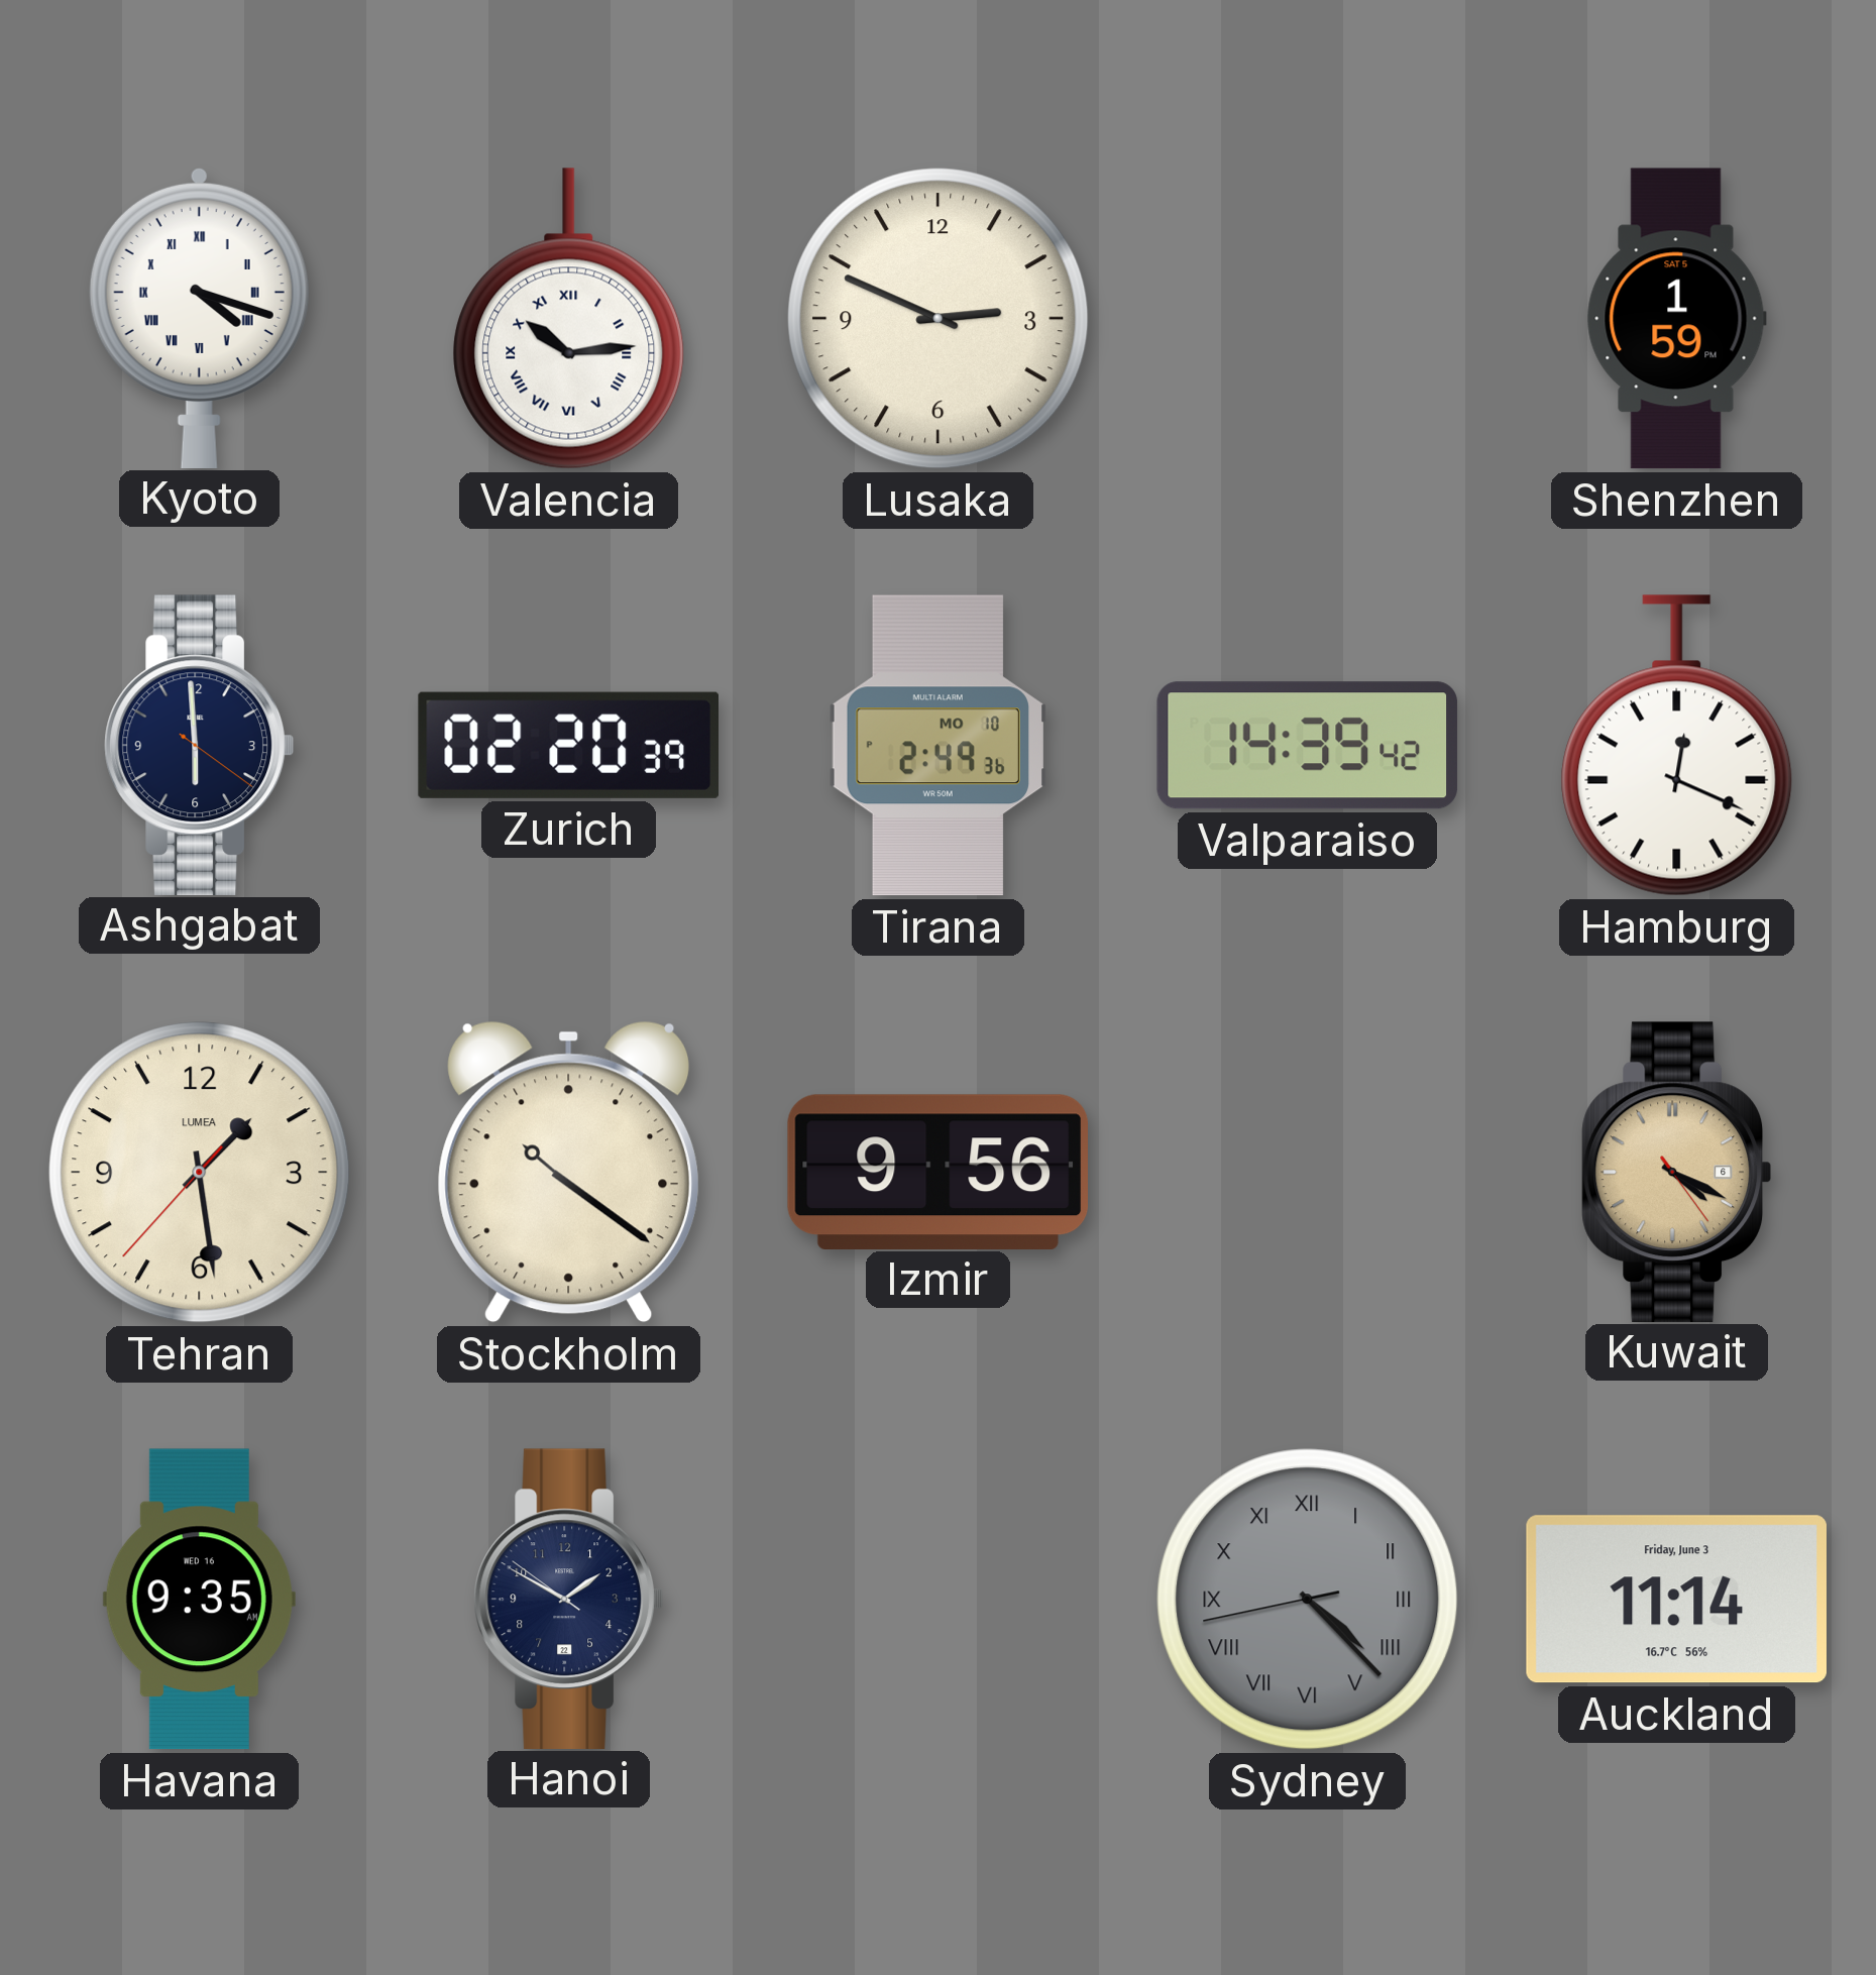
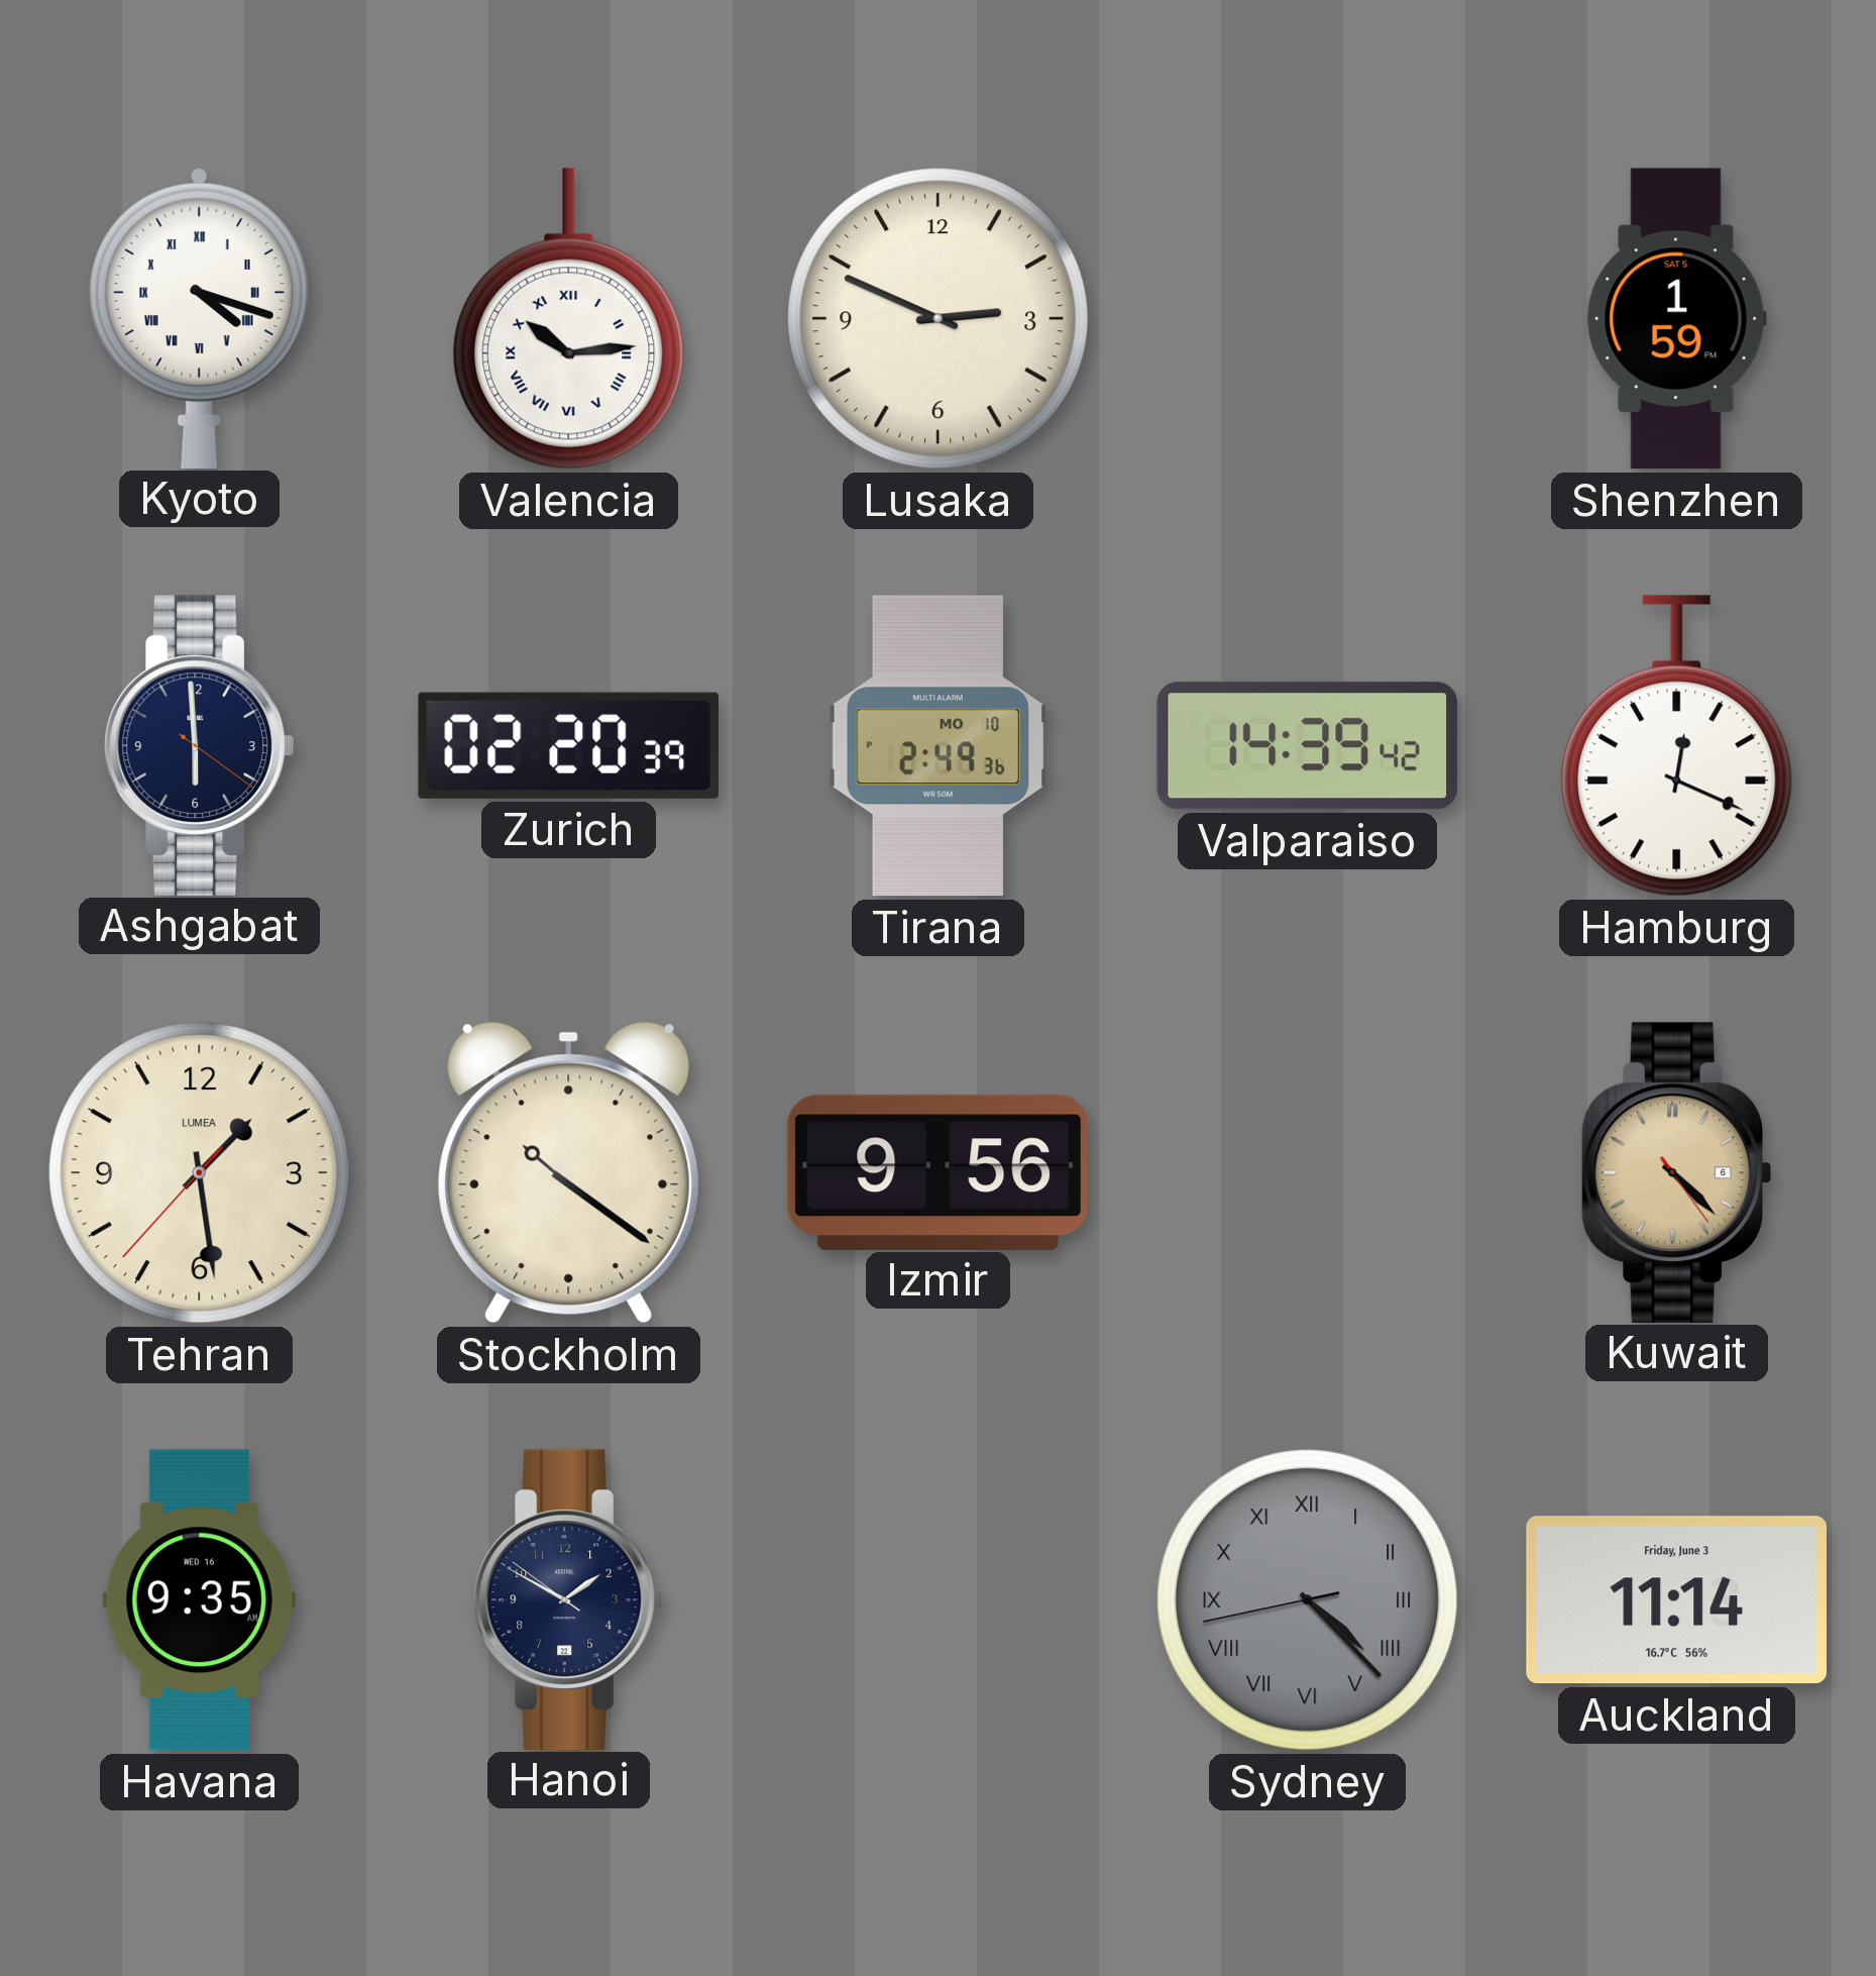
Kuwait: 4:19 -> 4:22 (1676, 1172)
